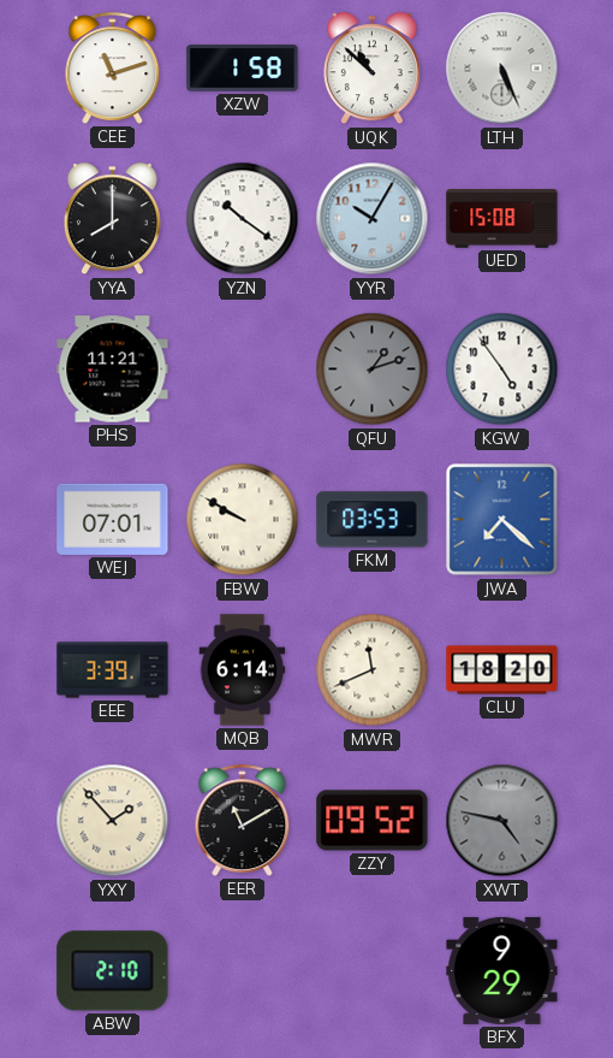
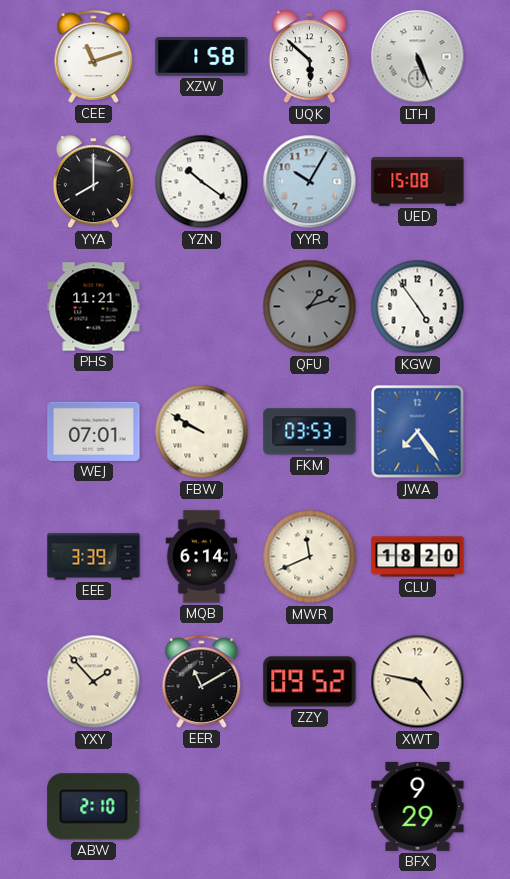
UQK: 10:52 -> 5:52 (309, 57)
JWA: 7:22 -> 7:24 (418, 432)
XWT dial: grey -> cream (418, 682)
